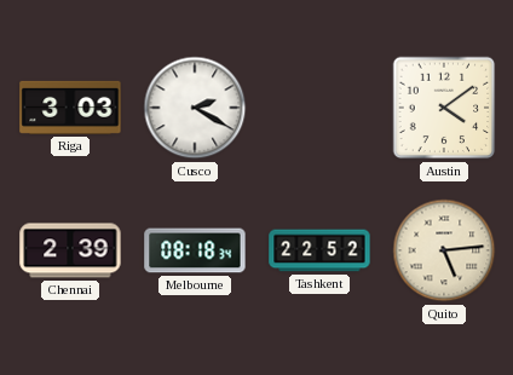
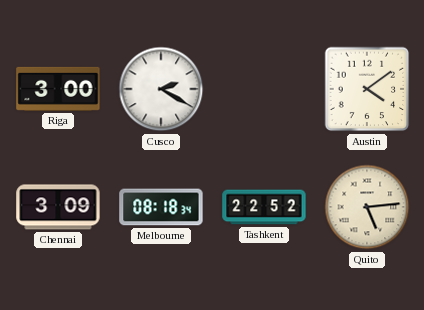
Riga: 3:03 -> 3:00 (58, 89)
Chennai: 2:39 -> 3:09 (58, 207)
